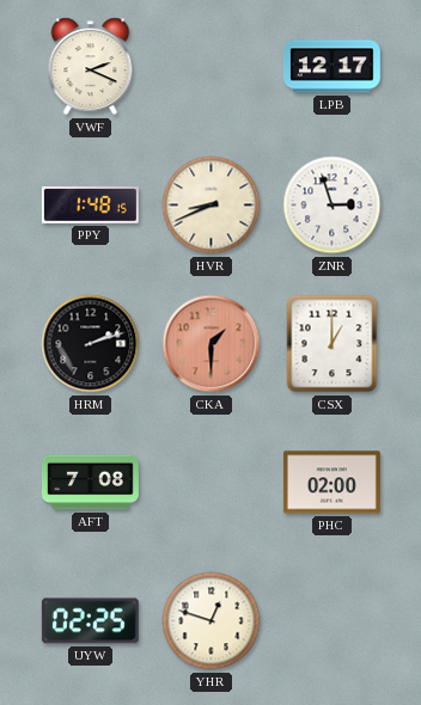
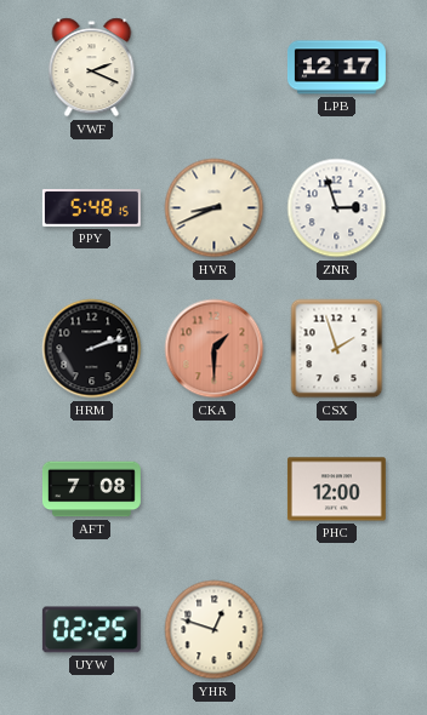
PPY: 1:48 -> 5:48 (91, 208)
CSX: 1:00 -> 1:57 (337, 349)
PHC: 02:00 -> 12:00 (336, 490)
